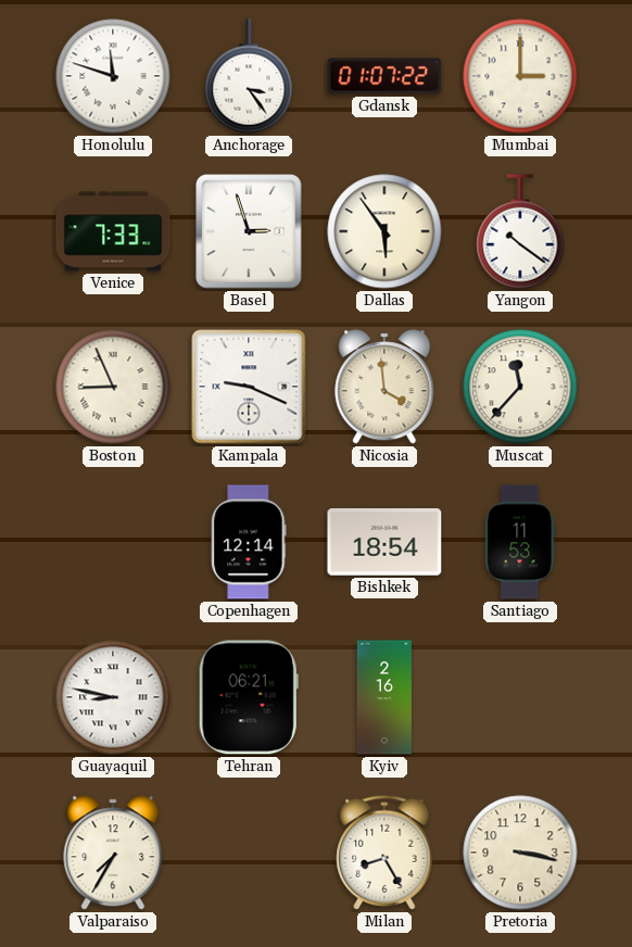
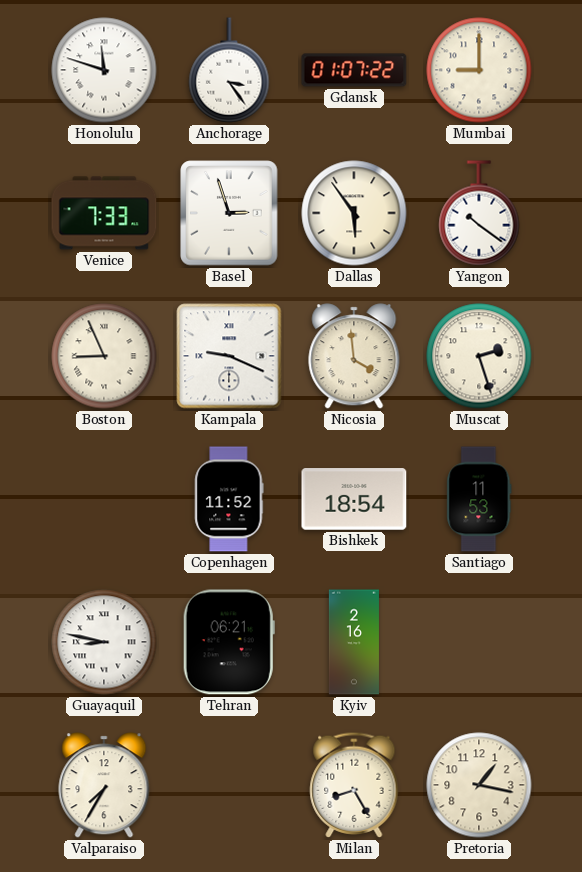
Mumbai: 3:00 -> 9:00 (479, 70)
Muscat: 11:37 -> 2:27 (479, 356)
Copenhagen: 12:14 -> 11:52 (229, 499)
Pretoria: 3:17 -> 1:17 (479, 785)
